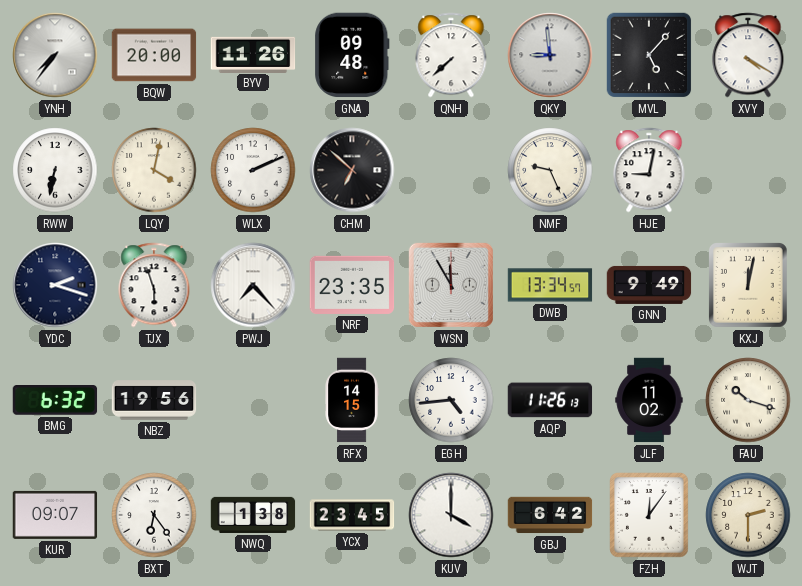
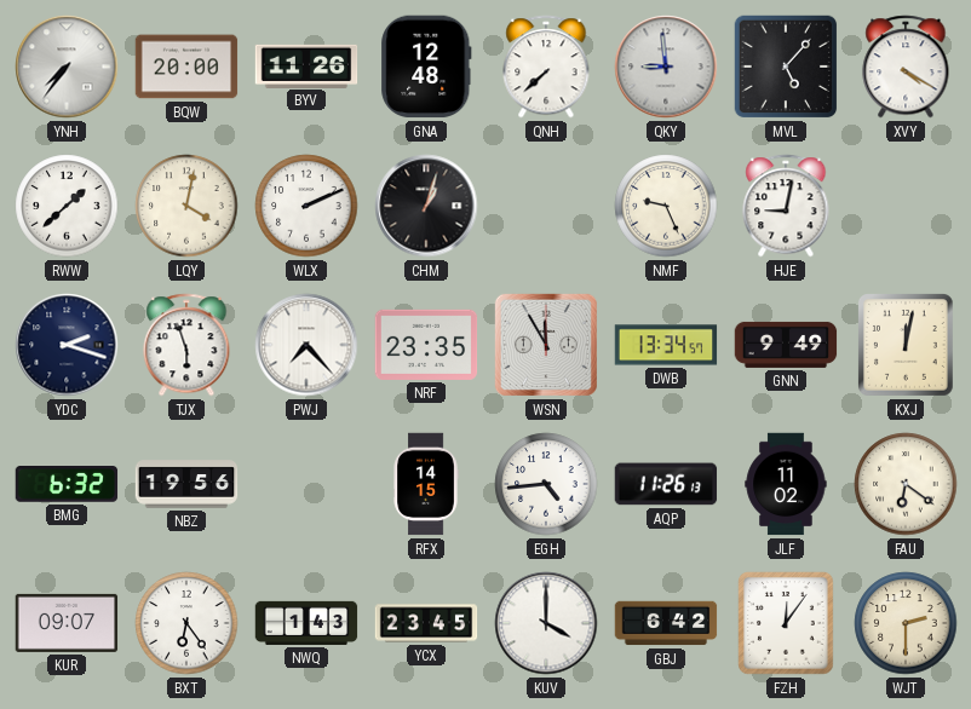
GNA: 09:48 -> 12:48 (426, 67)
RWW: 6:32 -> 1:38 (67, 206)
CHM: 6:52 -> 1:03 (426, 206)
FAU: 10:18 -> 6:21 (906, 484)
NWQ: 1:38 -> 1:43 (306, 623)
